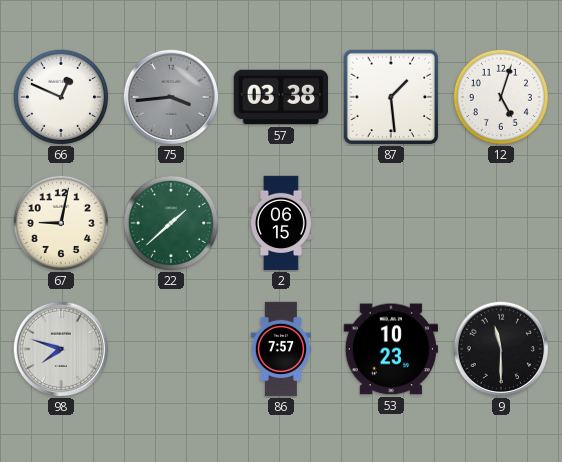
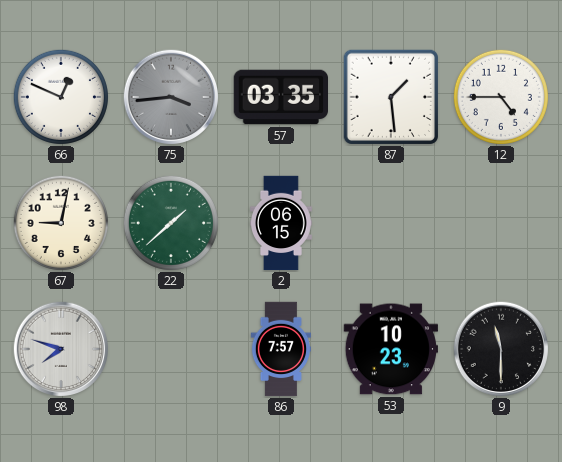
57: 03:38 -> 03:35 (280, 97)
12: 5:03 -> 4:45 (501, 97)
